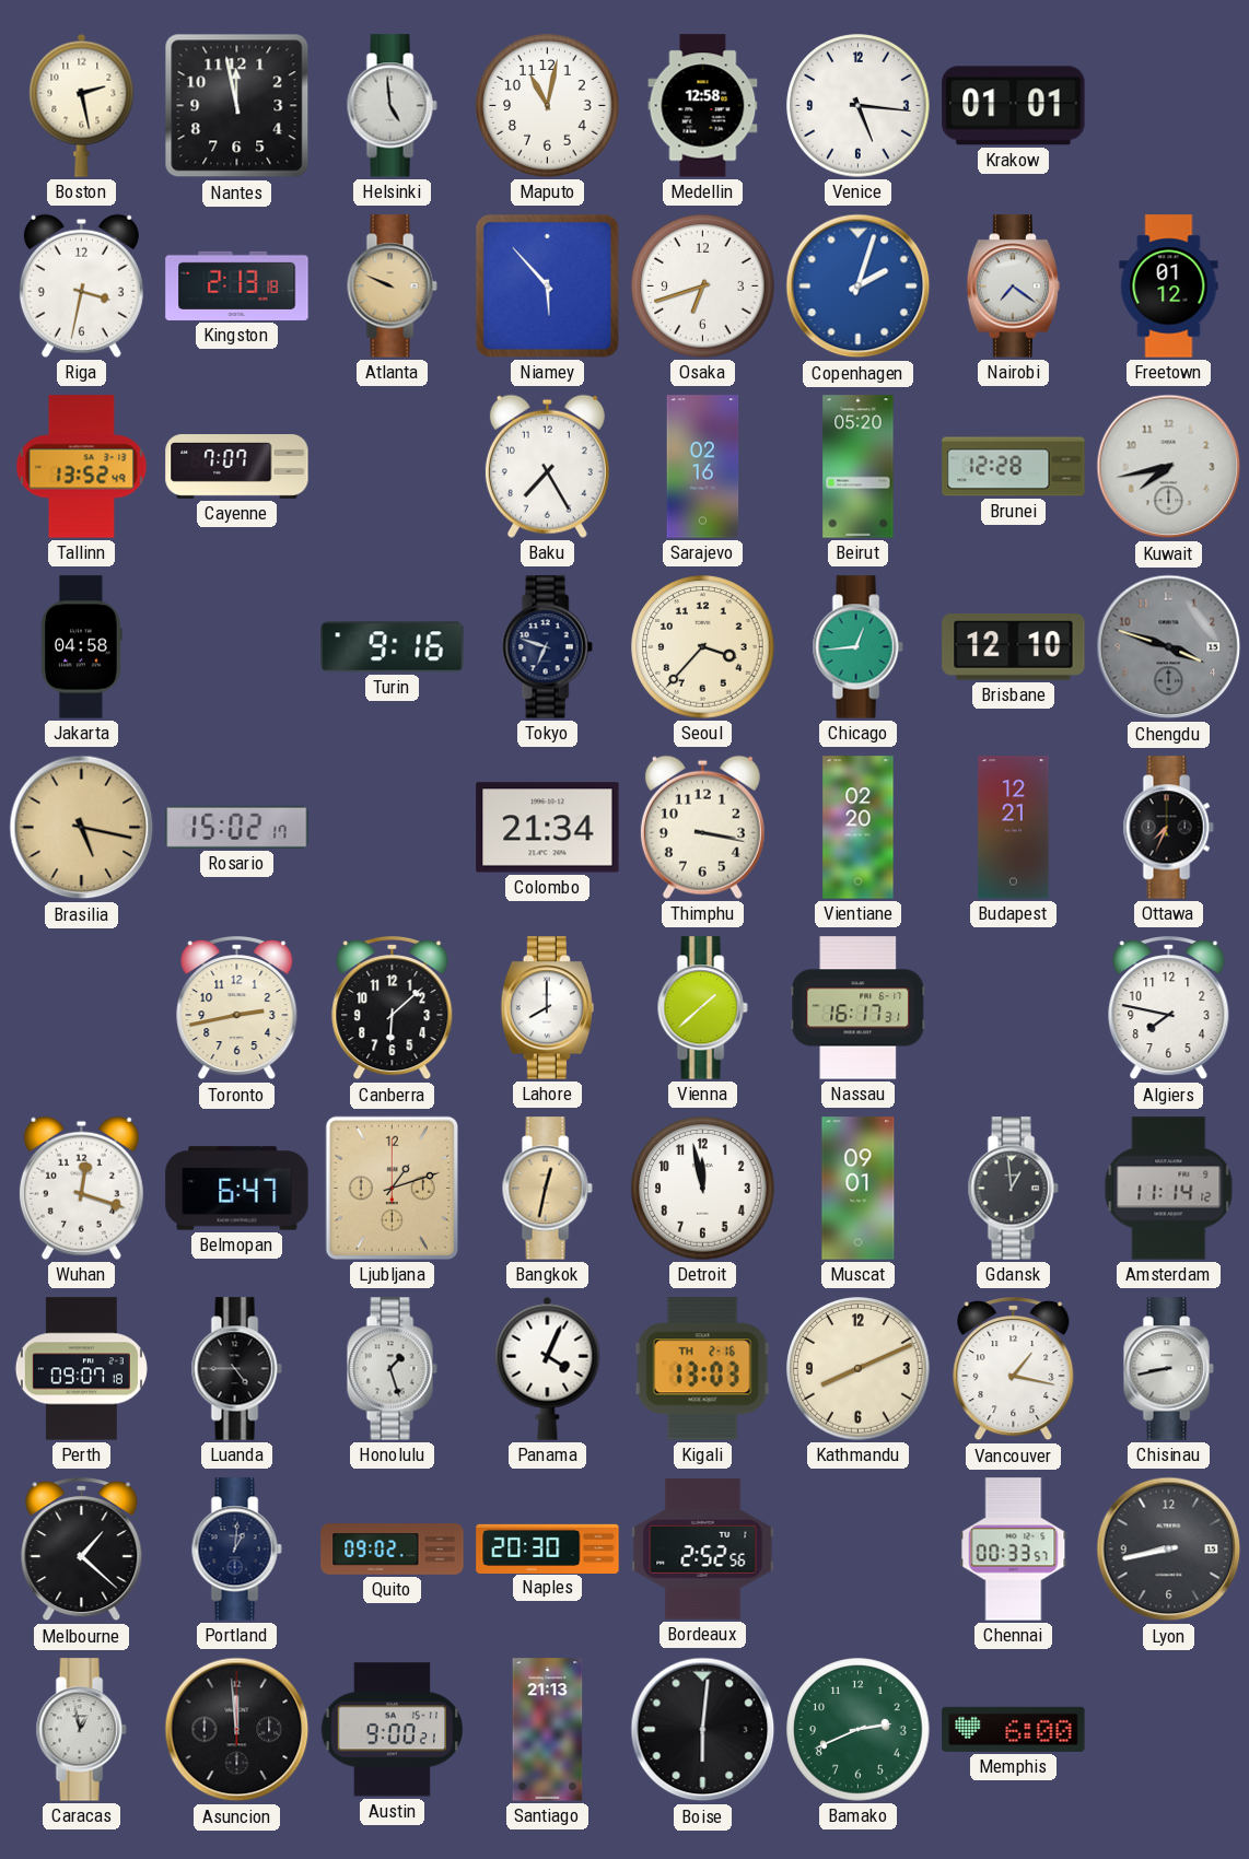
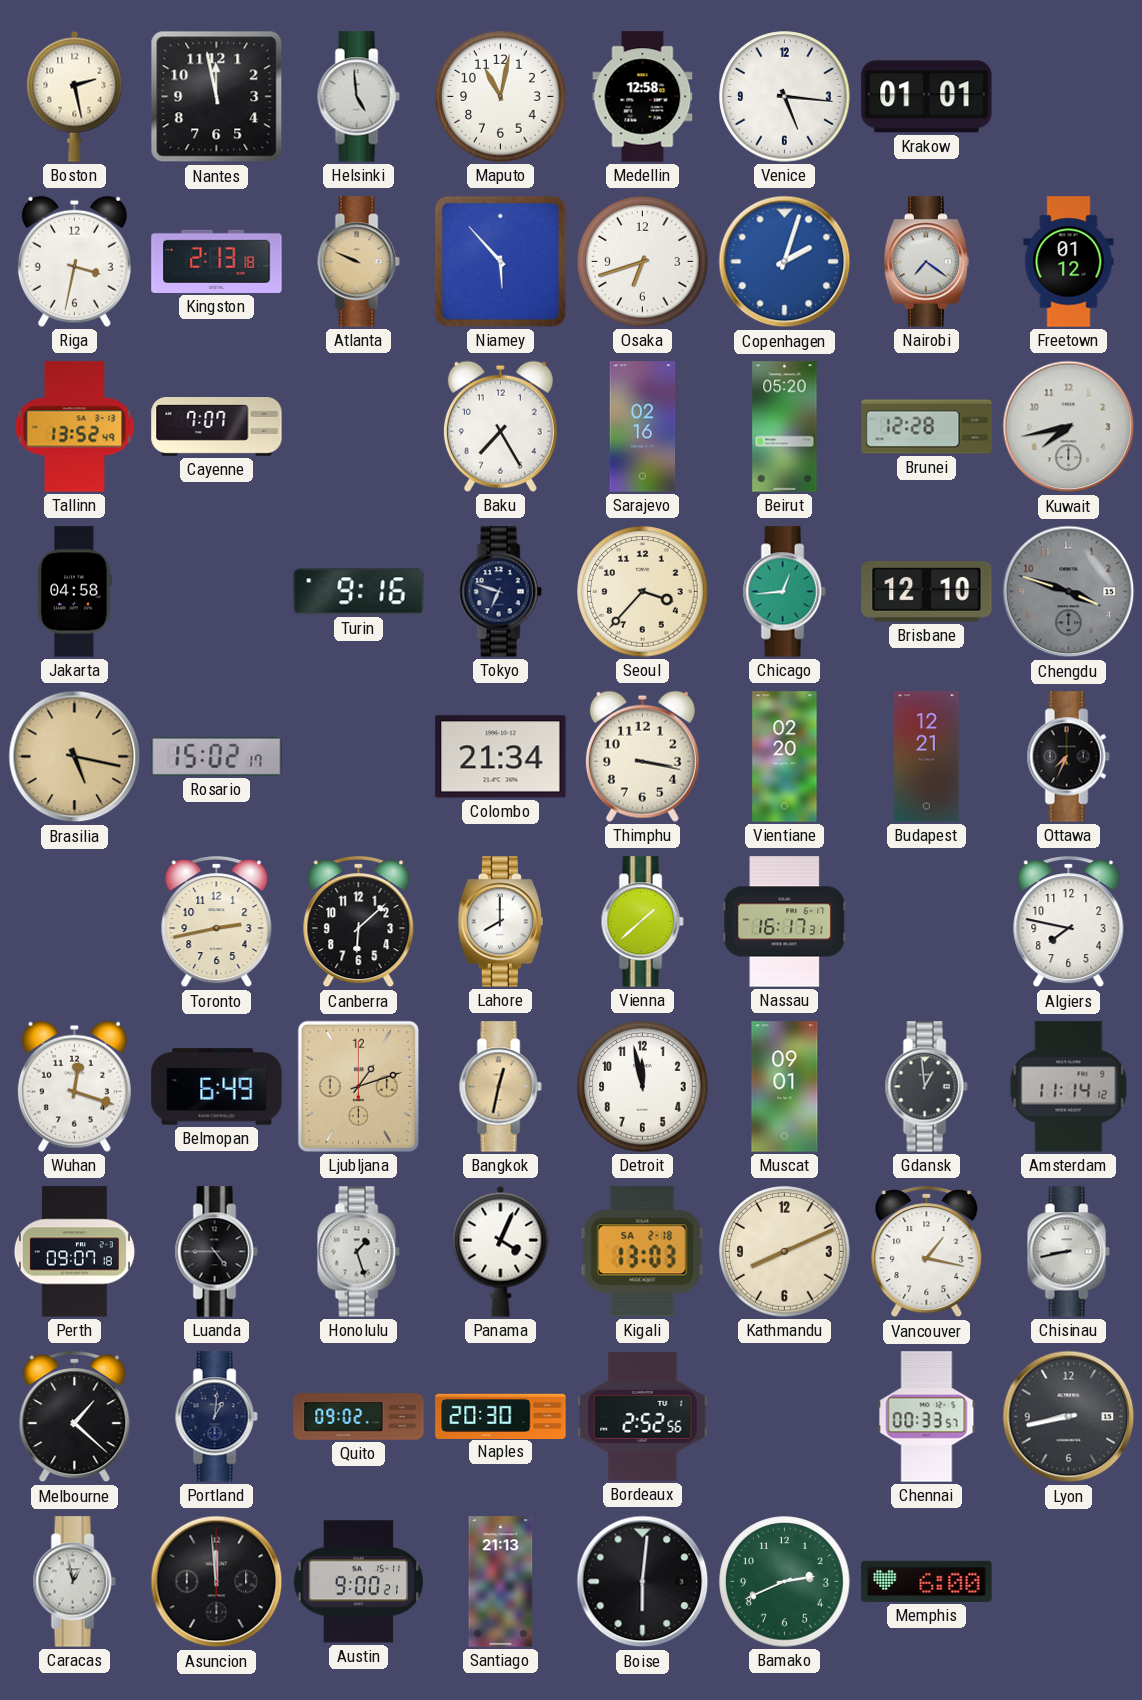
Belmopan: 6:47 -> 6:49 (217, 1087)
Kigali date: TH 2-16 -> SA 2-18 (642, 1252)
